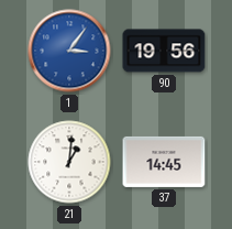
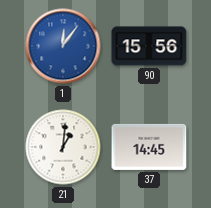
1: 3:06 -> 12:06 (63, 46)
90: 19:56 -> 15:56 (149, 46)
